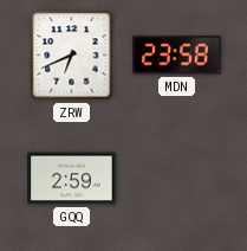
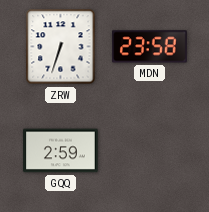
ZRW: 6:41 -> 6:33 (61, 47)
